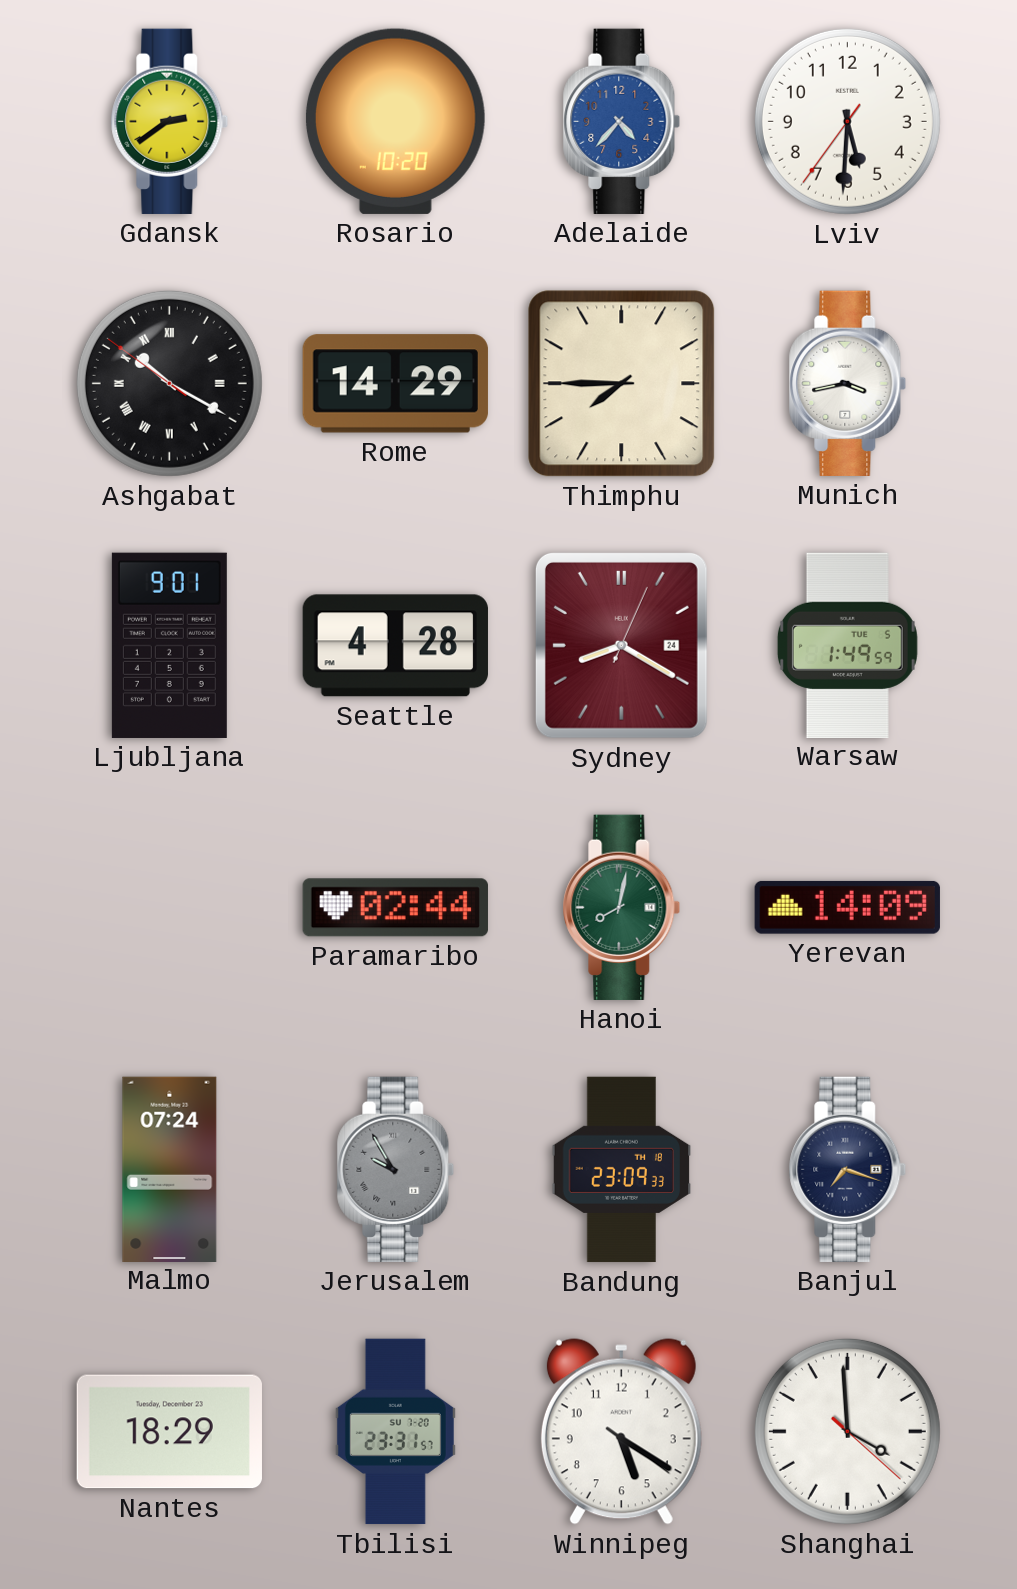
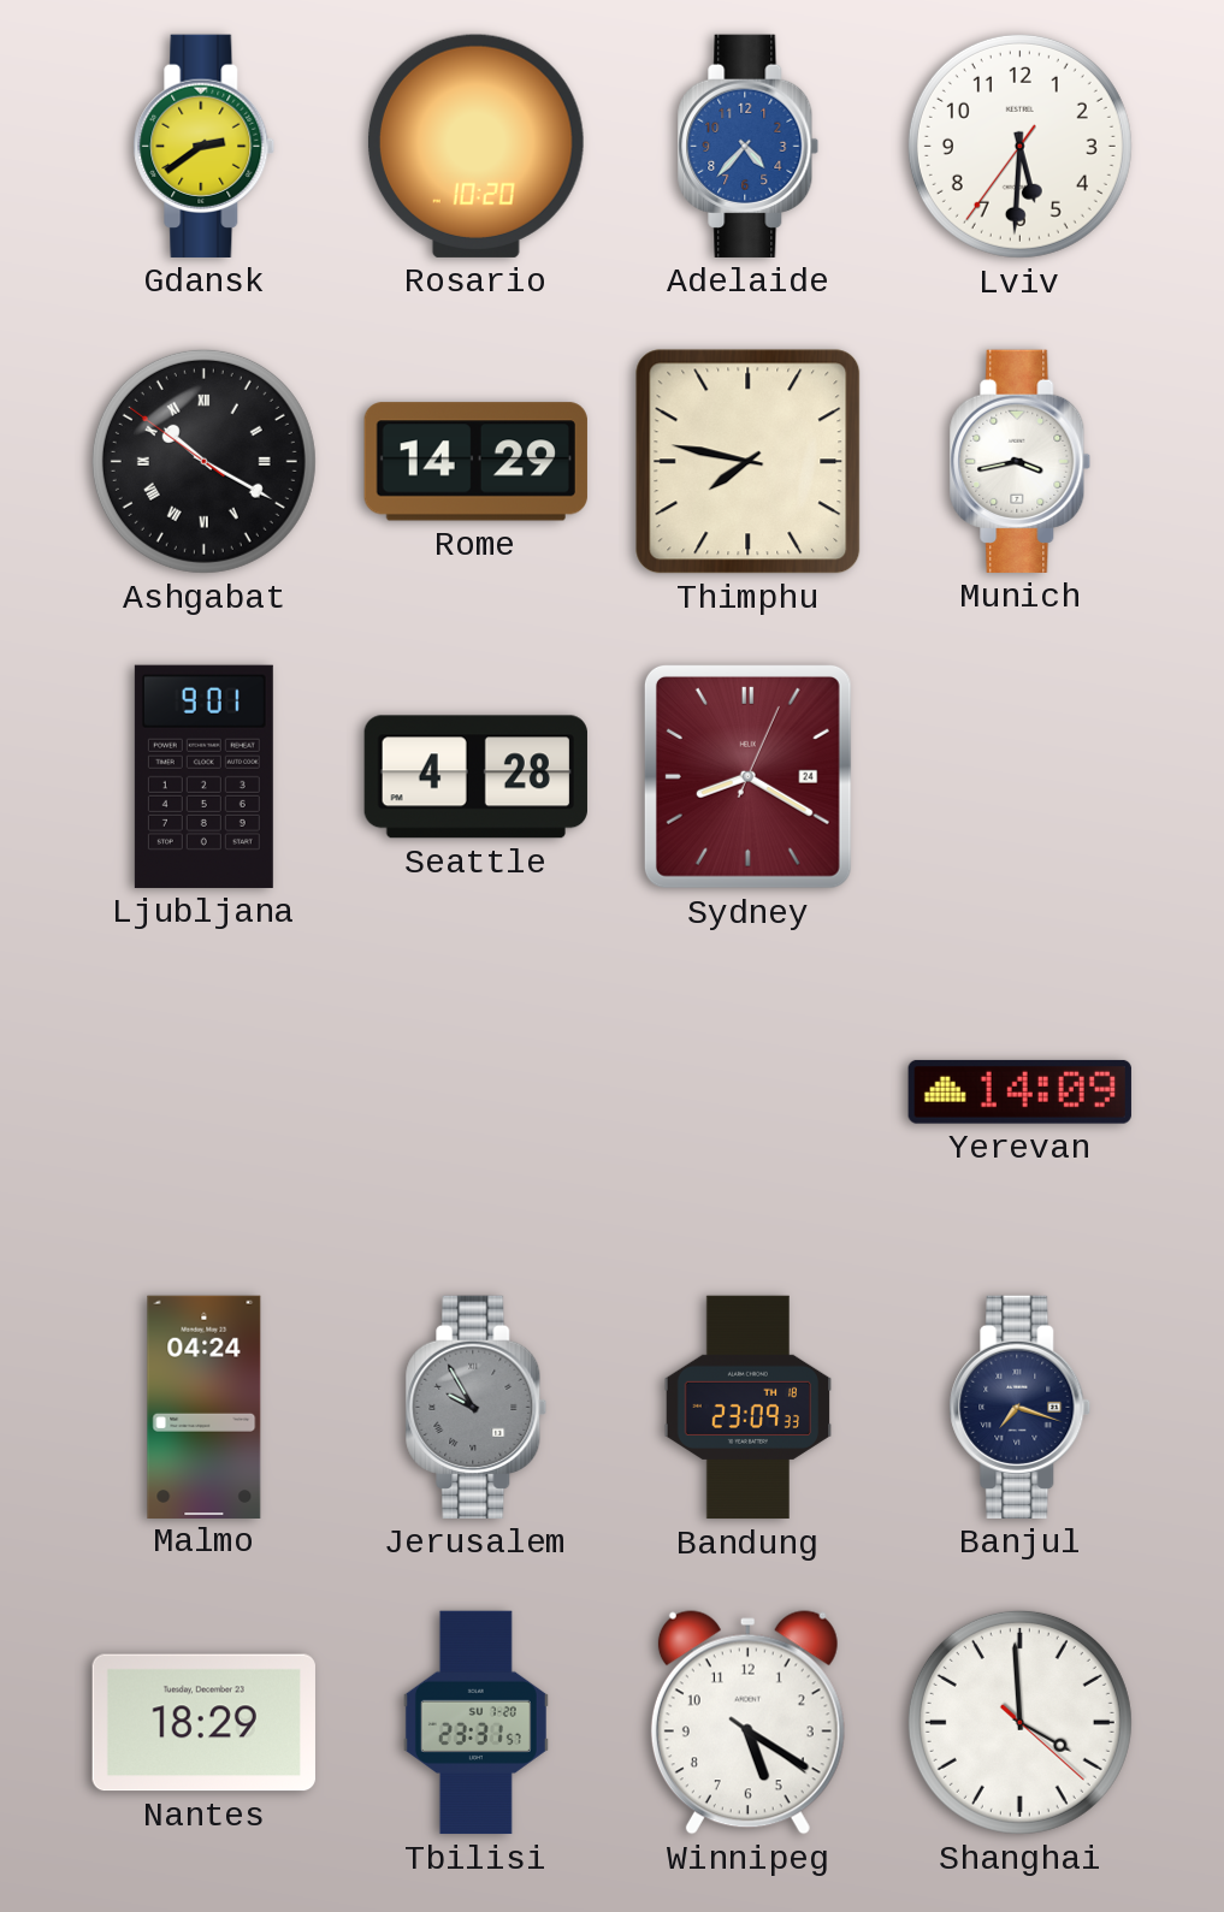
Thimphu: 7:45 -> 7:47 (749, 462)
Warsaw: 1:49 -> none (847, 645)
Paramaribo: 02:44 -> none (395, 908)
Hanoi: 8:02 -> none (622, 907)
Malmo: 07:24 -> 04:24 (205, 1407)
